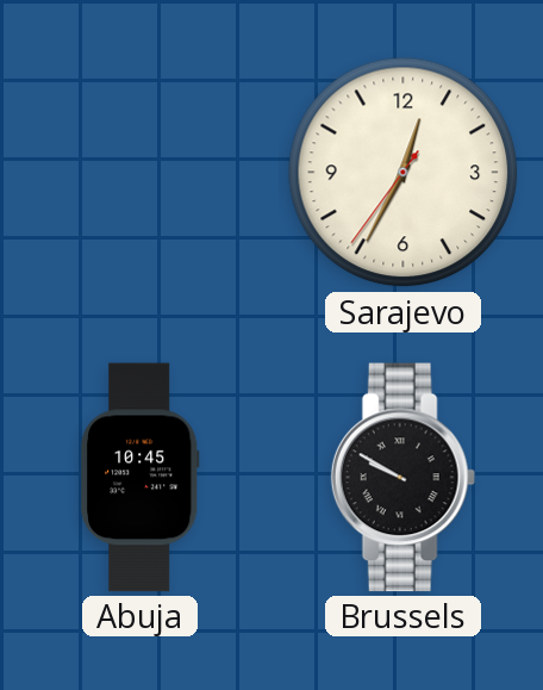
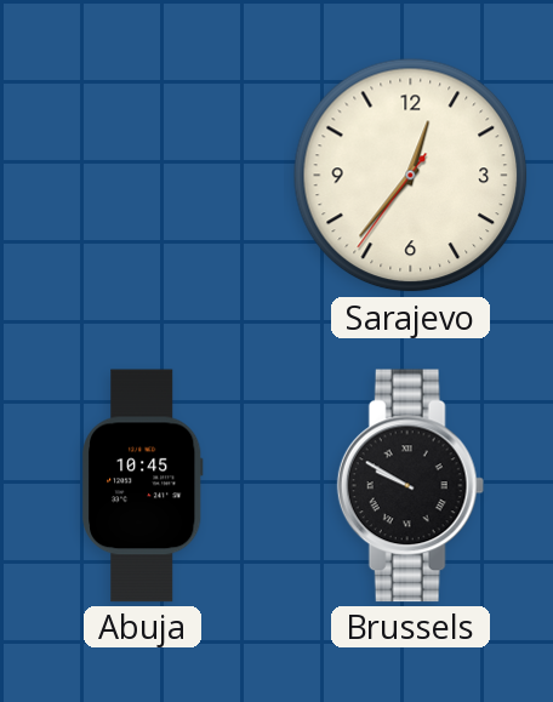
Sarajevo: 12:34 -> 12:36 (411, 176)
